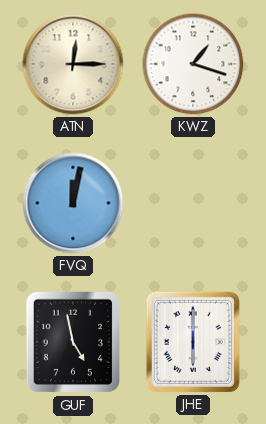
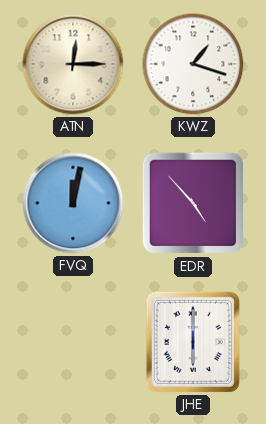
EDR: none -> 4:53 (193, 203)
GUF: 4:58 -> none (73, 342)
